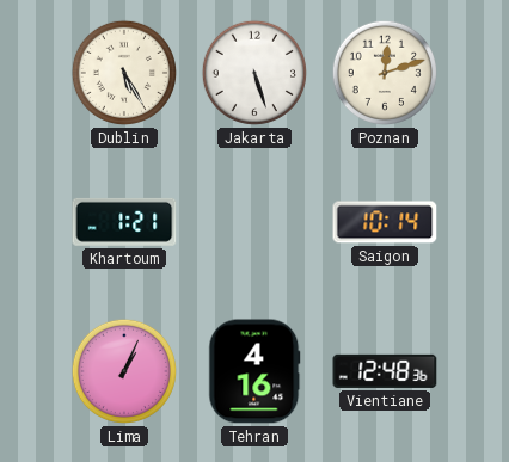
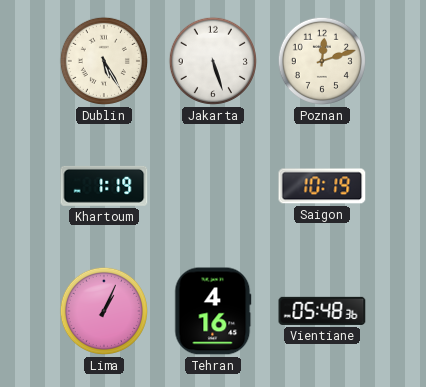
Khartoum: 1:21 -> 1:19 (104, 186)
Saigon: 10:14 -> 10:19 (322, 186)
Vientiane: 12:48 -> 05:48 (322, 311)
